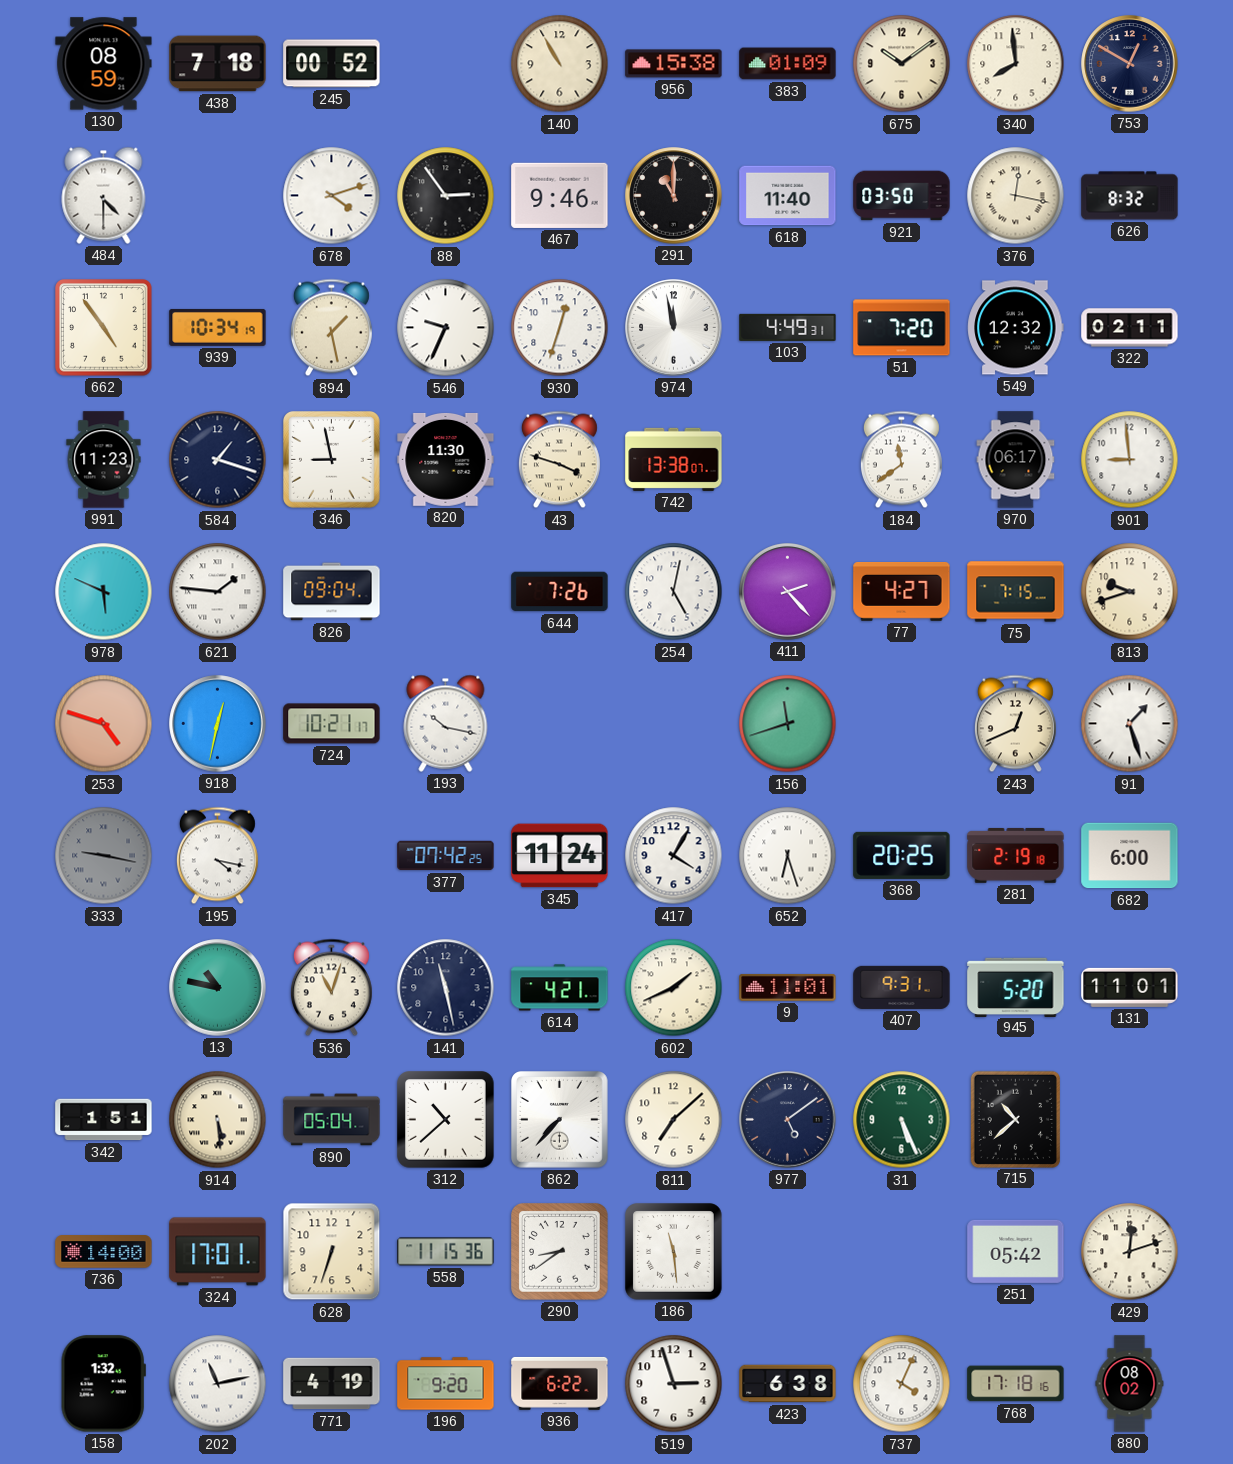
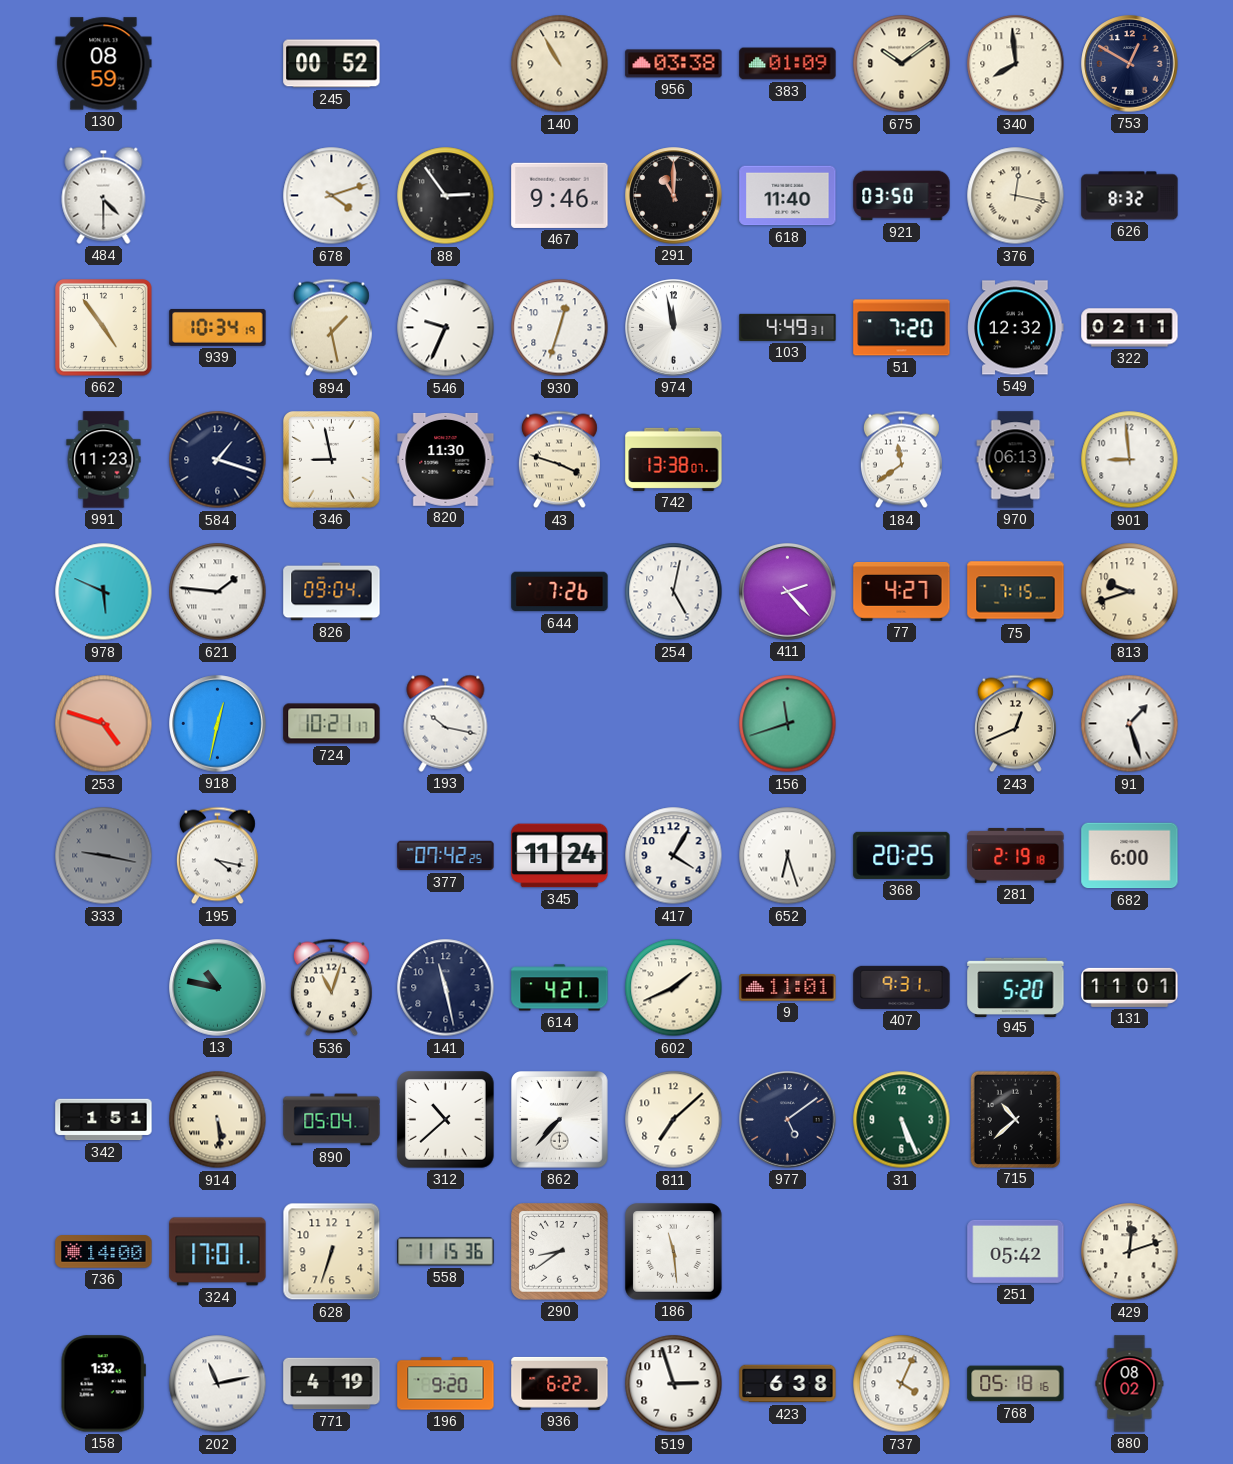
438: 7:18 -> none (218, 64)
956: 15:38 -> 03:38 (674, 64)
970: 06:17 -> 06:13 (1016, 460)
768: 17:18 -> 05:18 (1016, 1384)
